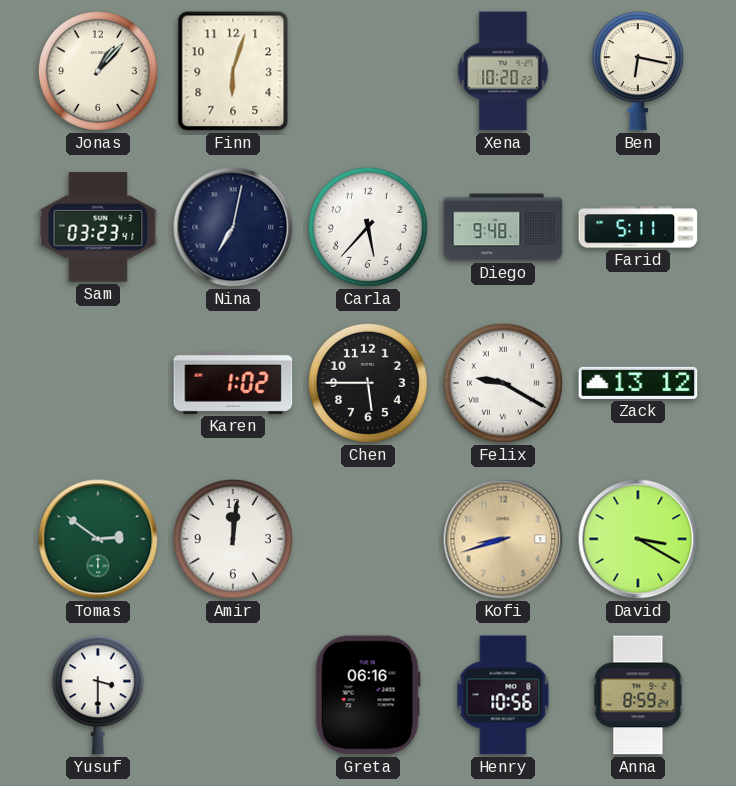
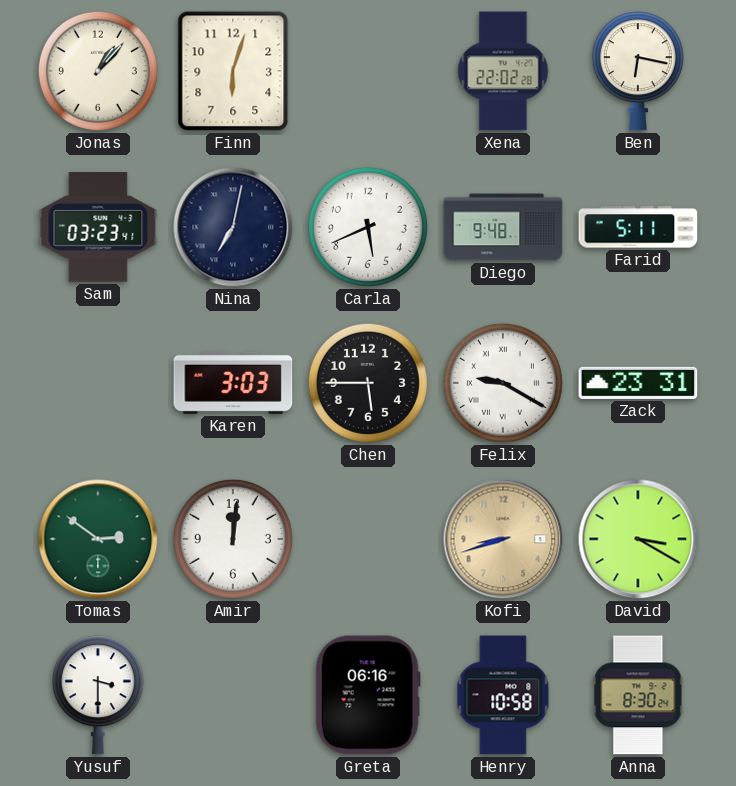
Xena: 10:20 -> 22:02 (503, 71)
Carla: 5:37 -> 5:41 (368, 227)
Karen: 1:02 -> 3:03 (233, 383)
Zack: 13:12 -> 23:31 (638, 383)
Henry: 10:56 -> 10:58 (503, 695)
Anna: 8:59 -> 8:30 (638, 695)
